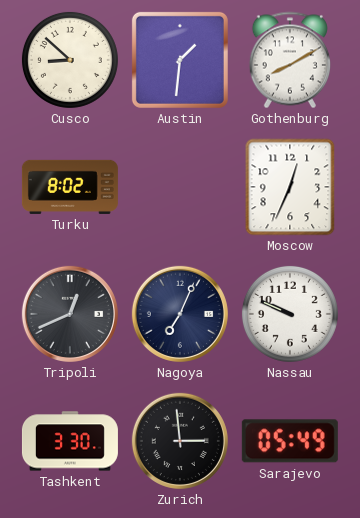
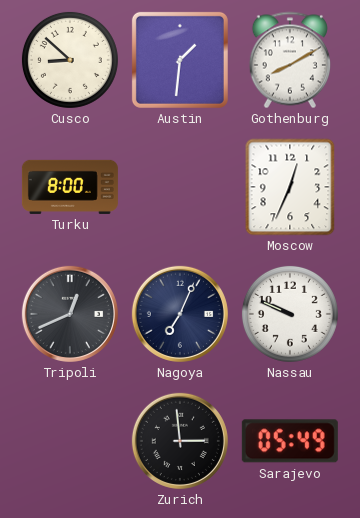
Turku: 8:02 -> 8:00 (70, 187)
Tashkent: 3:30 -> none (70, 441)
